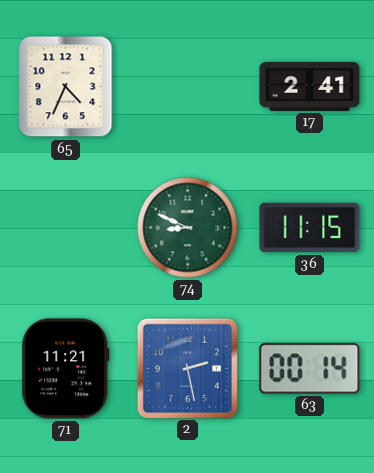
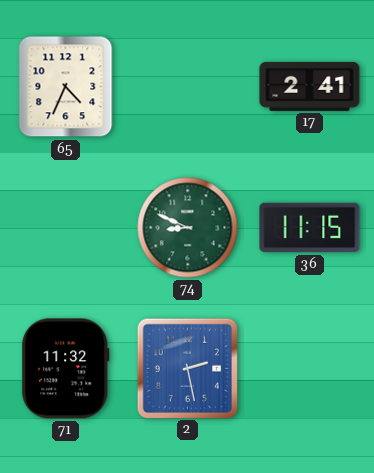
71: 11:21 -> 11:32 (66, 369)
63: 00:14 -> none (310, 369)
